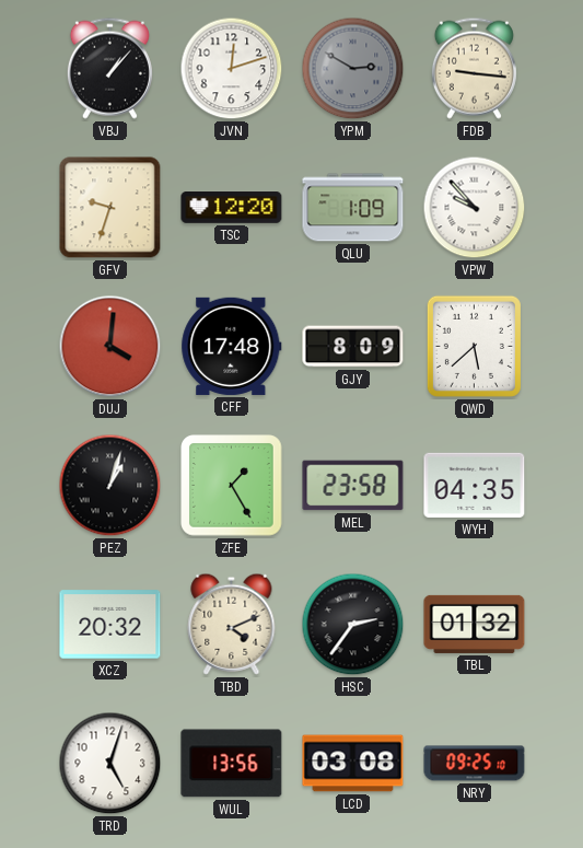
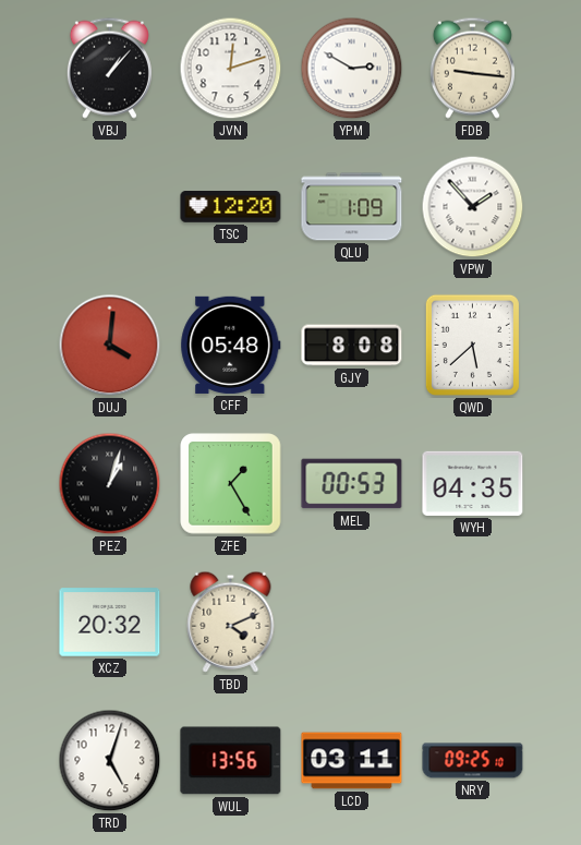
YPM dial: grey -> white (352, 69)
GFV: 9:33 -> none (110, 208)
VPW: 9:53 -> 1:53 (473, 207)
CFF: 17:48 -> 05:48 (231, 345)
GJY: 8:09 -> 8:08 (352, 346)
MEL: 23:58 -> 00:53 (352, 484)
HSC: 2:36 -> none (353, 625)
TBL: 01:32 -> none (475, 624)
LCD: 03:08 -> 03:11 (352, 761)
